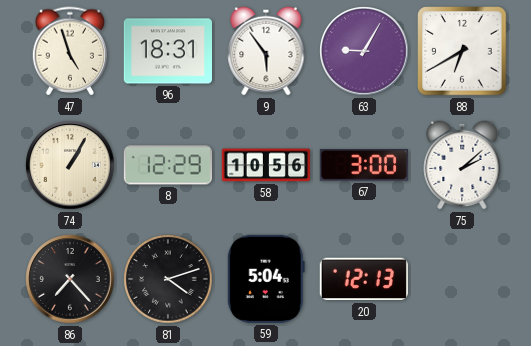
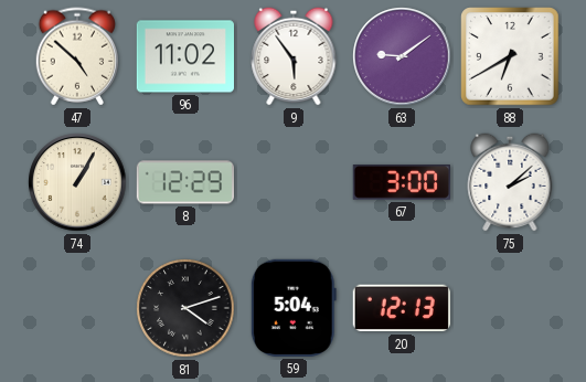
47: 4:57 -> 4:52 (76, 56)
96: 18:31 -> 11:02 (184, 56)
63: 9:05 -> 9:09 (402, 56)
58: 10:56 -> none (266, 165)
86: 7:23 -> none (70, 279)
